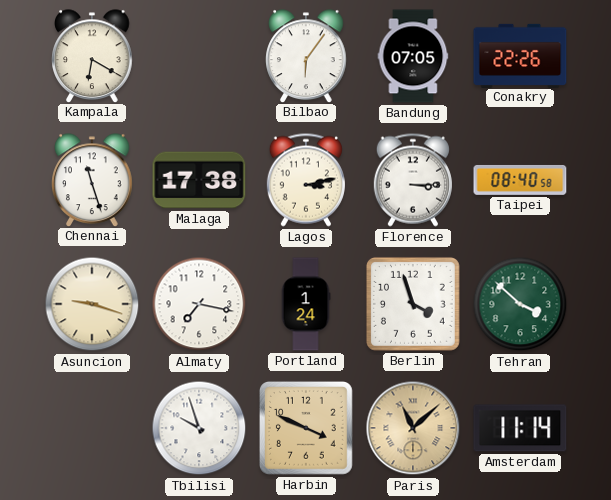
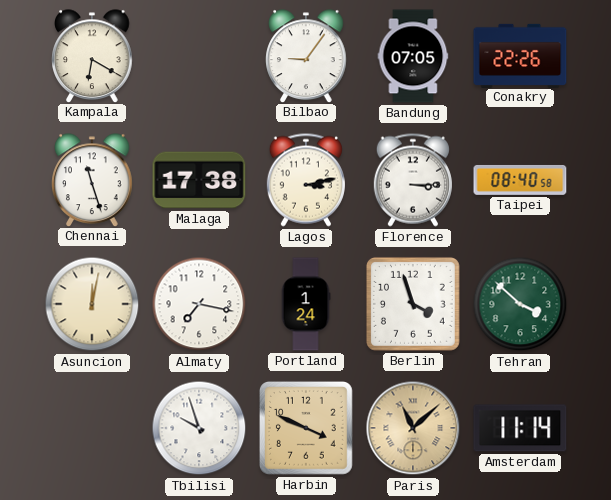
Bilbao: 6:06 -> 9:06 (306, 56)
Asuncion: 9:18 -> 12:02 (92, 304)
